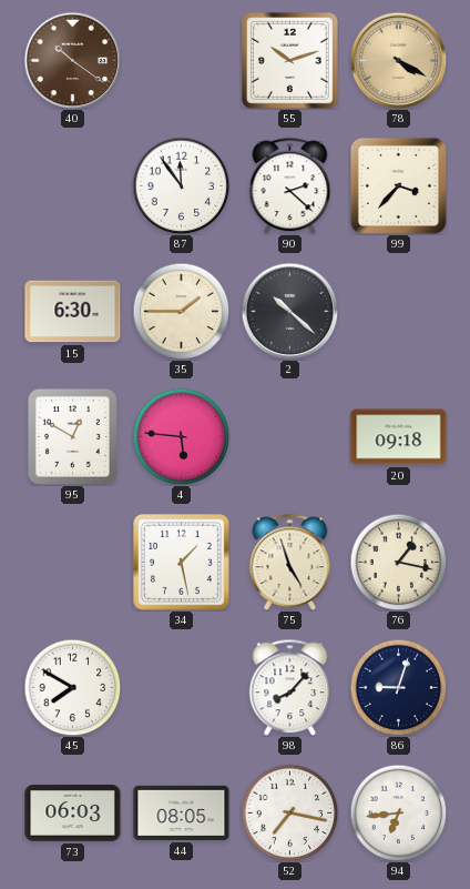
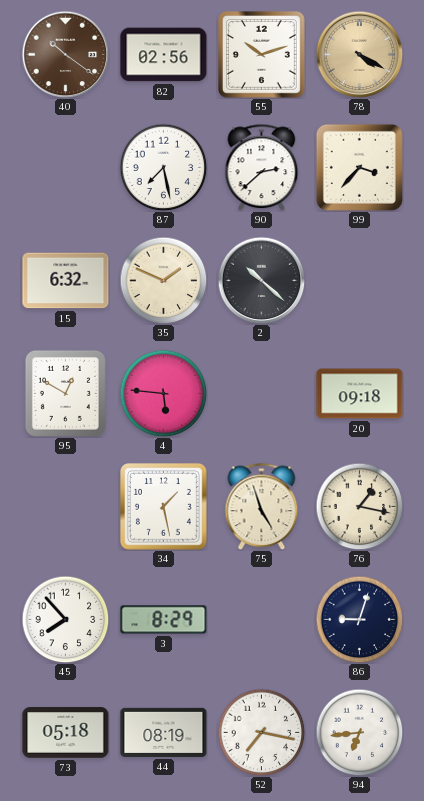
82: none -> 02:56 (164, 55)
87: 11:54 -> 7:28 (163, 167)
90: 2:22 -> 2:38 (262, 167)
15: 6:30 -> 6:32 (66, 281)
35: 1:45 -> 1:49 (163, 280)
45: 7:50 -> 7:53 (65, 619)
3: none -> 8:29 (164, 620)
98: 8:07 -> none (290, 687)
73: 06:03 -> 05:18 (66, 733)
44: 08:05 -> 08:19 (164, 732)
